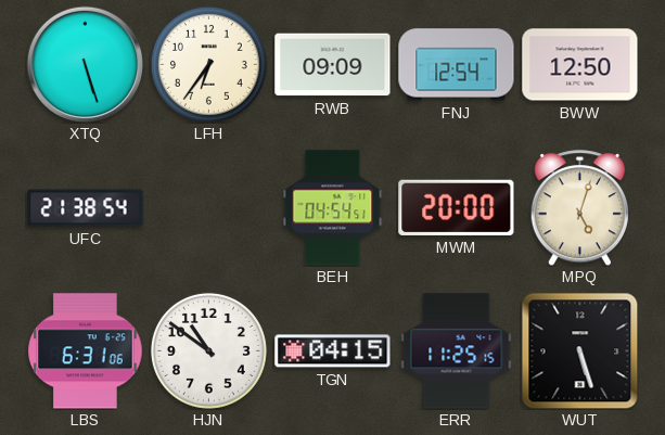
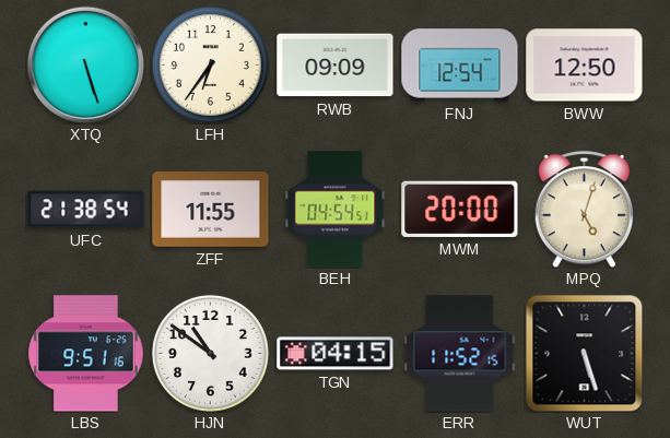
ZFF: none -> 11:55 (211, 210)
LBS: 6:31 -> 9:51 (86, 354)
ERR: 11:25 -> 11:52 (460, 354)
